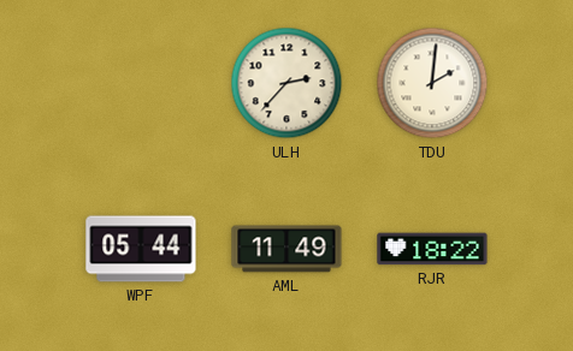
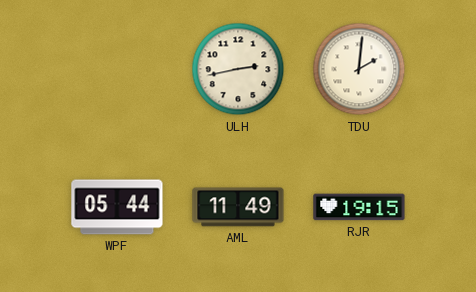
ULH: 2:37 -> 2:43 (238, 69)
RJR: 18:22 -> 19:15 (359, 207)
